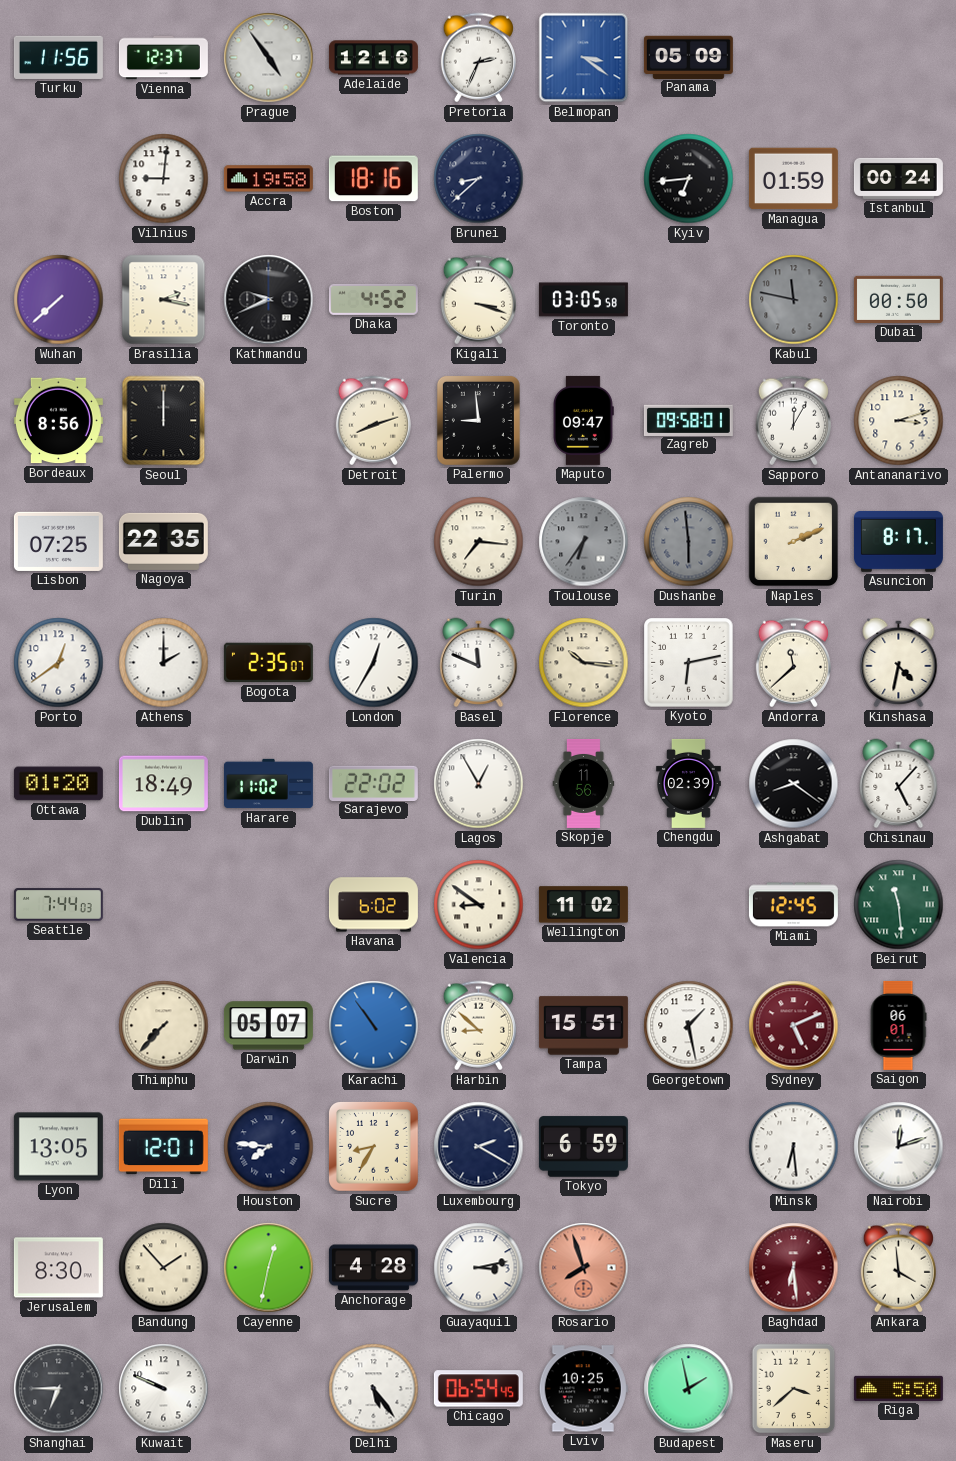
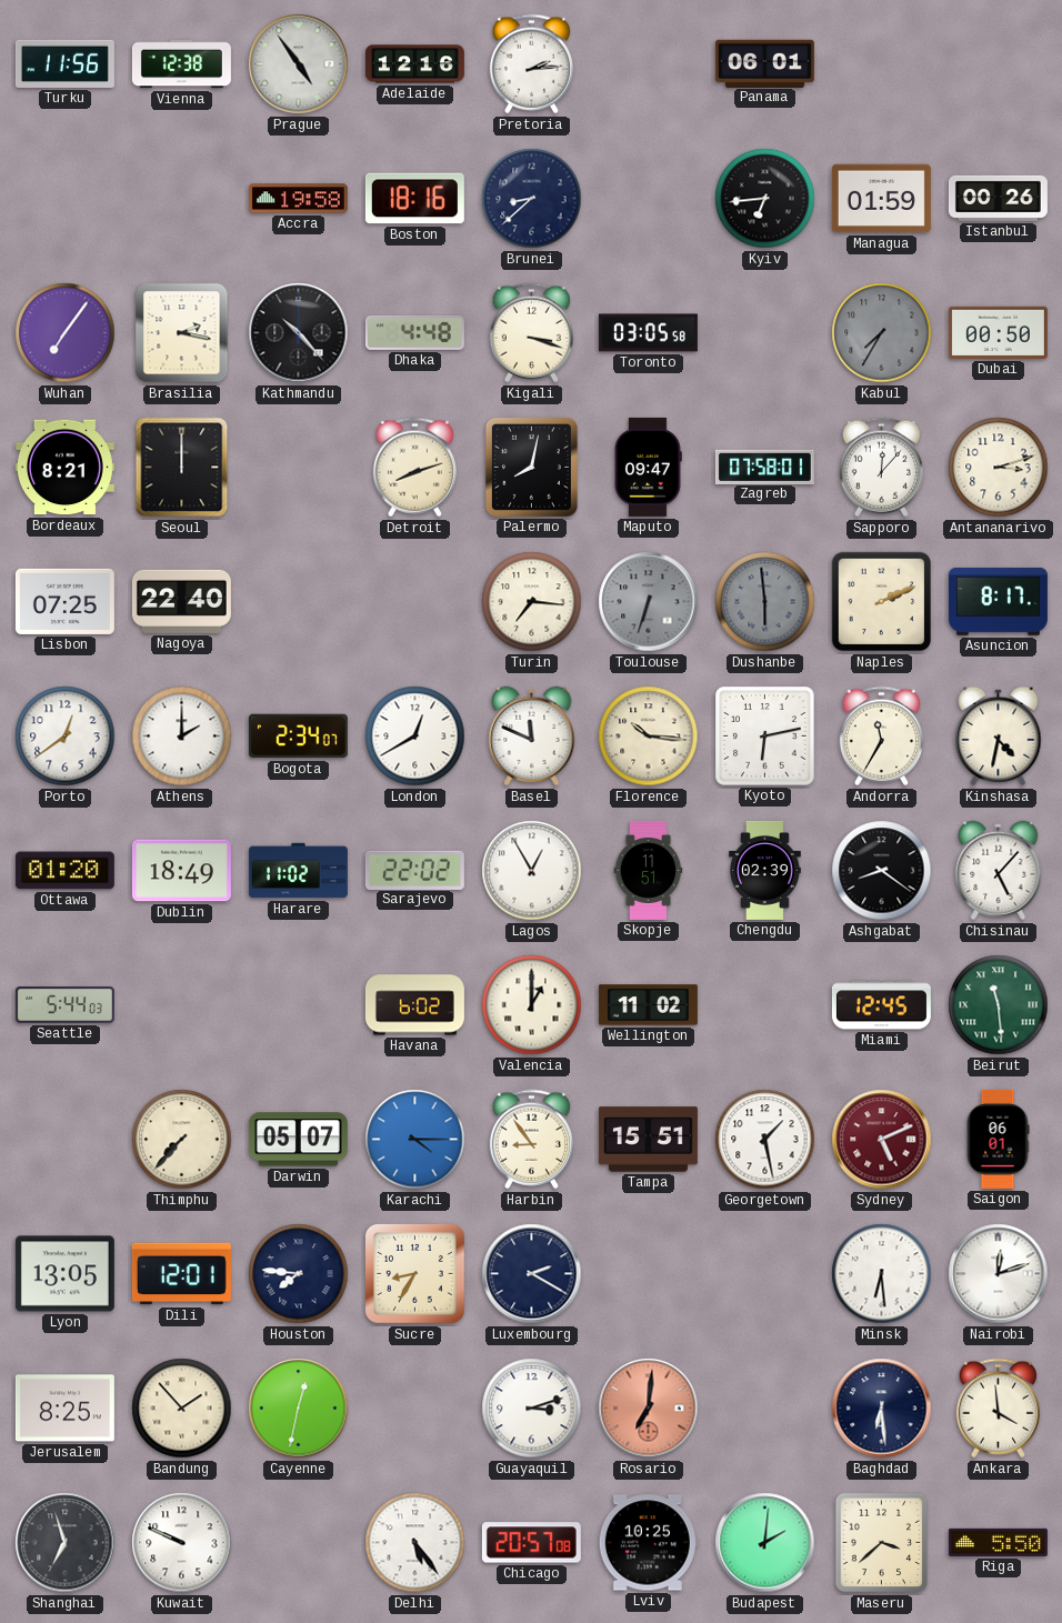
Vienna: 12:37 -> 12:38 (181, 64)
Pretoria: 2:34 -> 2:14 (531, 64)
Belmopan: 3:21 -> none (584, 58)
Panama: 05:09 -> 06:01 (764, 63)
Vilnius: 9:01 -> none (164, 179)
Istanbul: 00:24 -> 00:26 (998, 198)
Wuhan: 7:38 -> 7:06 (66, 333)
Kathmandu: 9:41 -> 10:23 (299, 333)
Dhaka: 4:52 -> 4:48 (414, 332)
Kabul: 11:47 -> 7:35 (882, 333)
Bordeaux: 8:56 -> 8:21 (64, 468)
Palermo: 8:59 -> 8:02 (531, 467)
Zagreb: 09:58 -> 07:58 (764, 467)
Sapporo: 12:05 -> 12:07 (881, 468)
Nagoya: 22:35 -> 22:40 (181, 601)
Toulouse: 6:36 -> 6:33 (649, 602)
Bogota: 2:35 -> 2:34 (298, 737)
London: 12:35 -> 12:40 (415, 737)
Andorra: 11:38 -> 11:35 (881, 737)
Skopje: 11:56 -> 11:51 (649, 870)
Seattle: 7:44 -> 5:44 (64, 1005)
Valencia: 8:51 -> 1:00 (532, 1005)
Karachi: 10:54 -> 4:15 (415, 1140)
Harbin: 8:52 -> 8:54 (531, 1140)
Tokyo: 6:59 -> none (583, 1147)
Jerusalem: 8:30 -> 8:25 (64, 1409)
Anchorage: 4:28 -> none (373, 1268)
Guayaquil: 3:13 -> 3:12 (532, 1409)
Rosario: 7:57 -> 7:01 (649, 1409)
Baghdad dial: burgundy -> navy (882, 1409)
Shanghai: 6:45 -> 6:57 (66, 1543)
Chicago: 06:54 -> 20:57 (531, 1543)
Budapest: 1:58 -> 2:01 (765, 1543)
